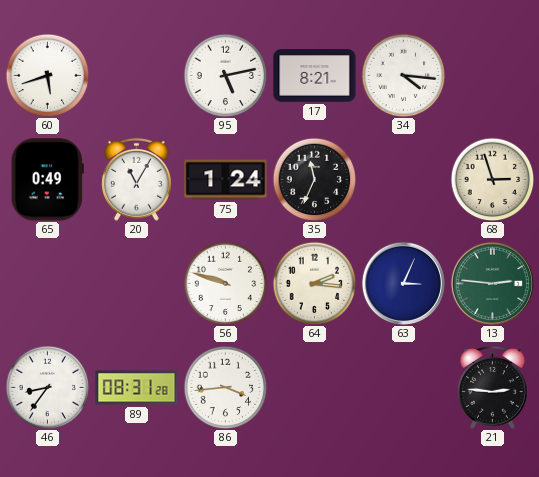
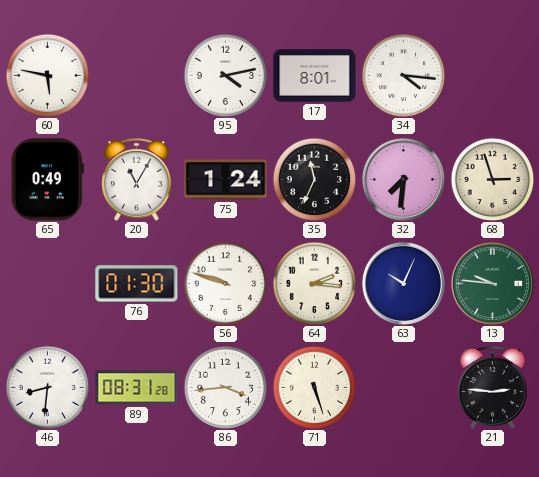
60: 5:42 -> 5:47 (47, 75)
95: 5:13 -> 4:13 (225, 75)
17: 8:21 -> 8:01 (315, 76)
32: none -> 7:31 (403, 179)
76: none -> 01:30 (137, 284)
63: 3:04 -> 10:04 (403, 283)
13: 2:46 -> 9:46 (492, 283)
46: 8:36 -> 8:31 (47, 387)
71: none -> 5:27 (314, 387)
